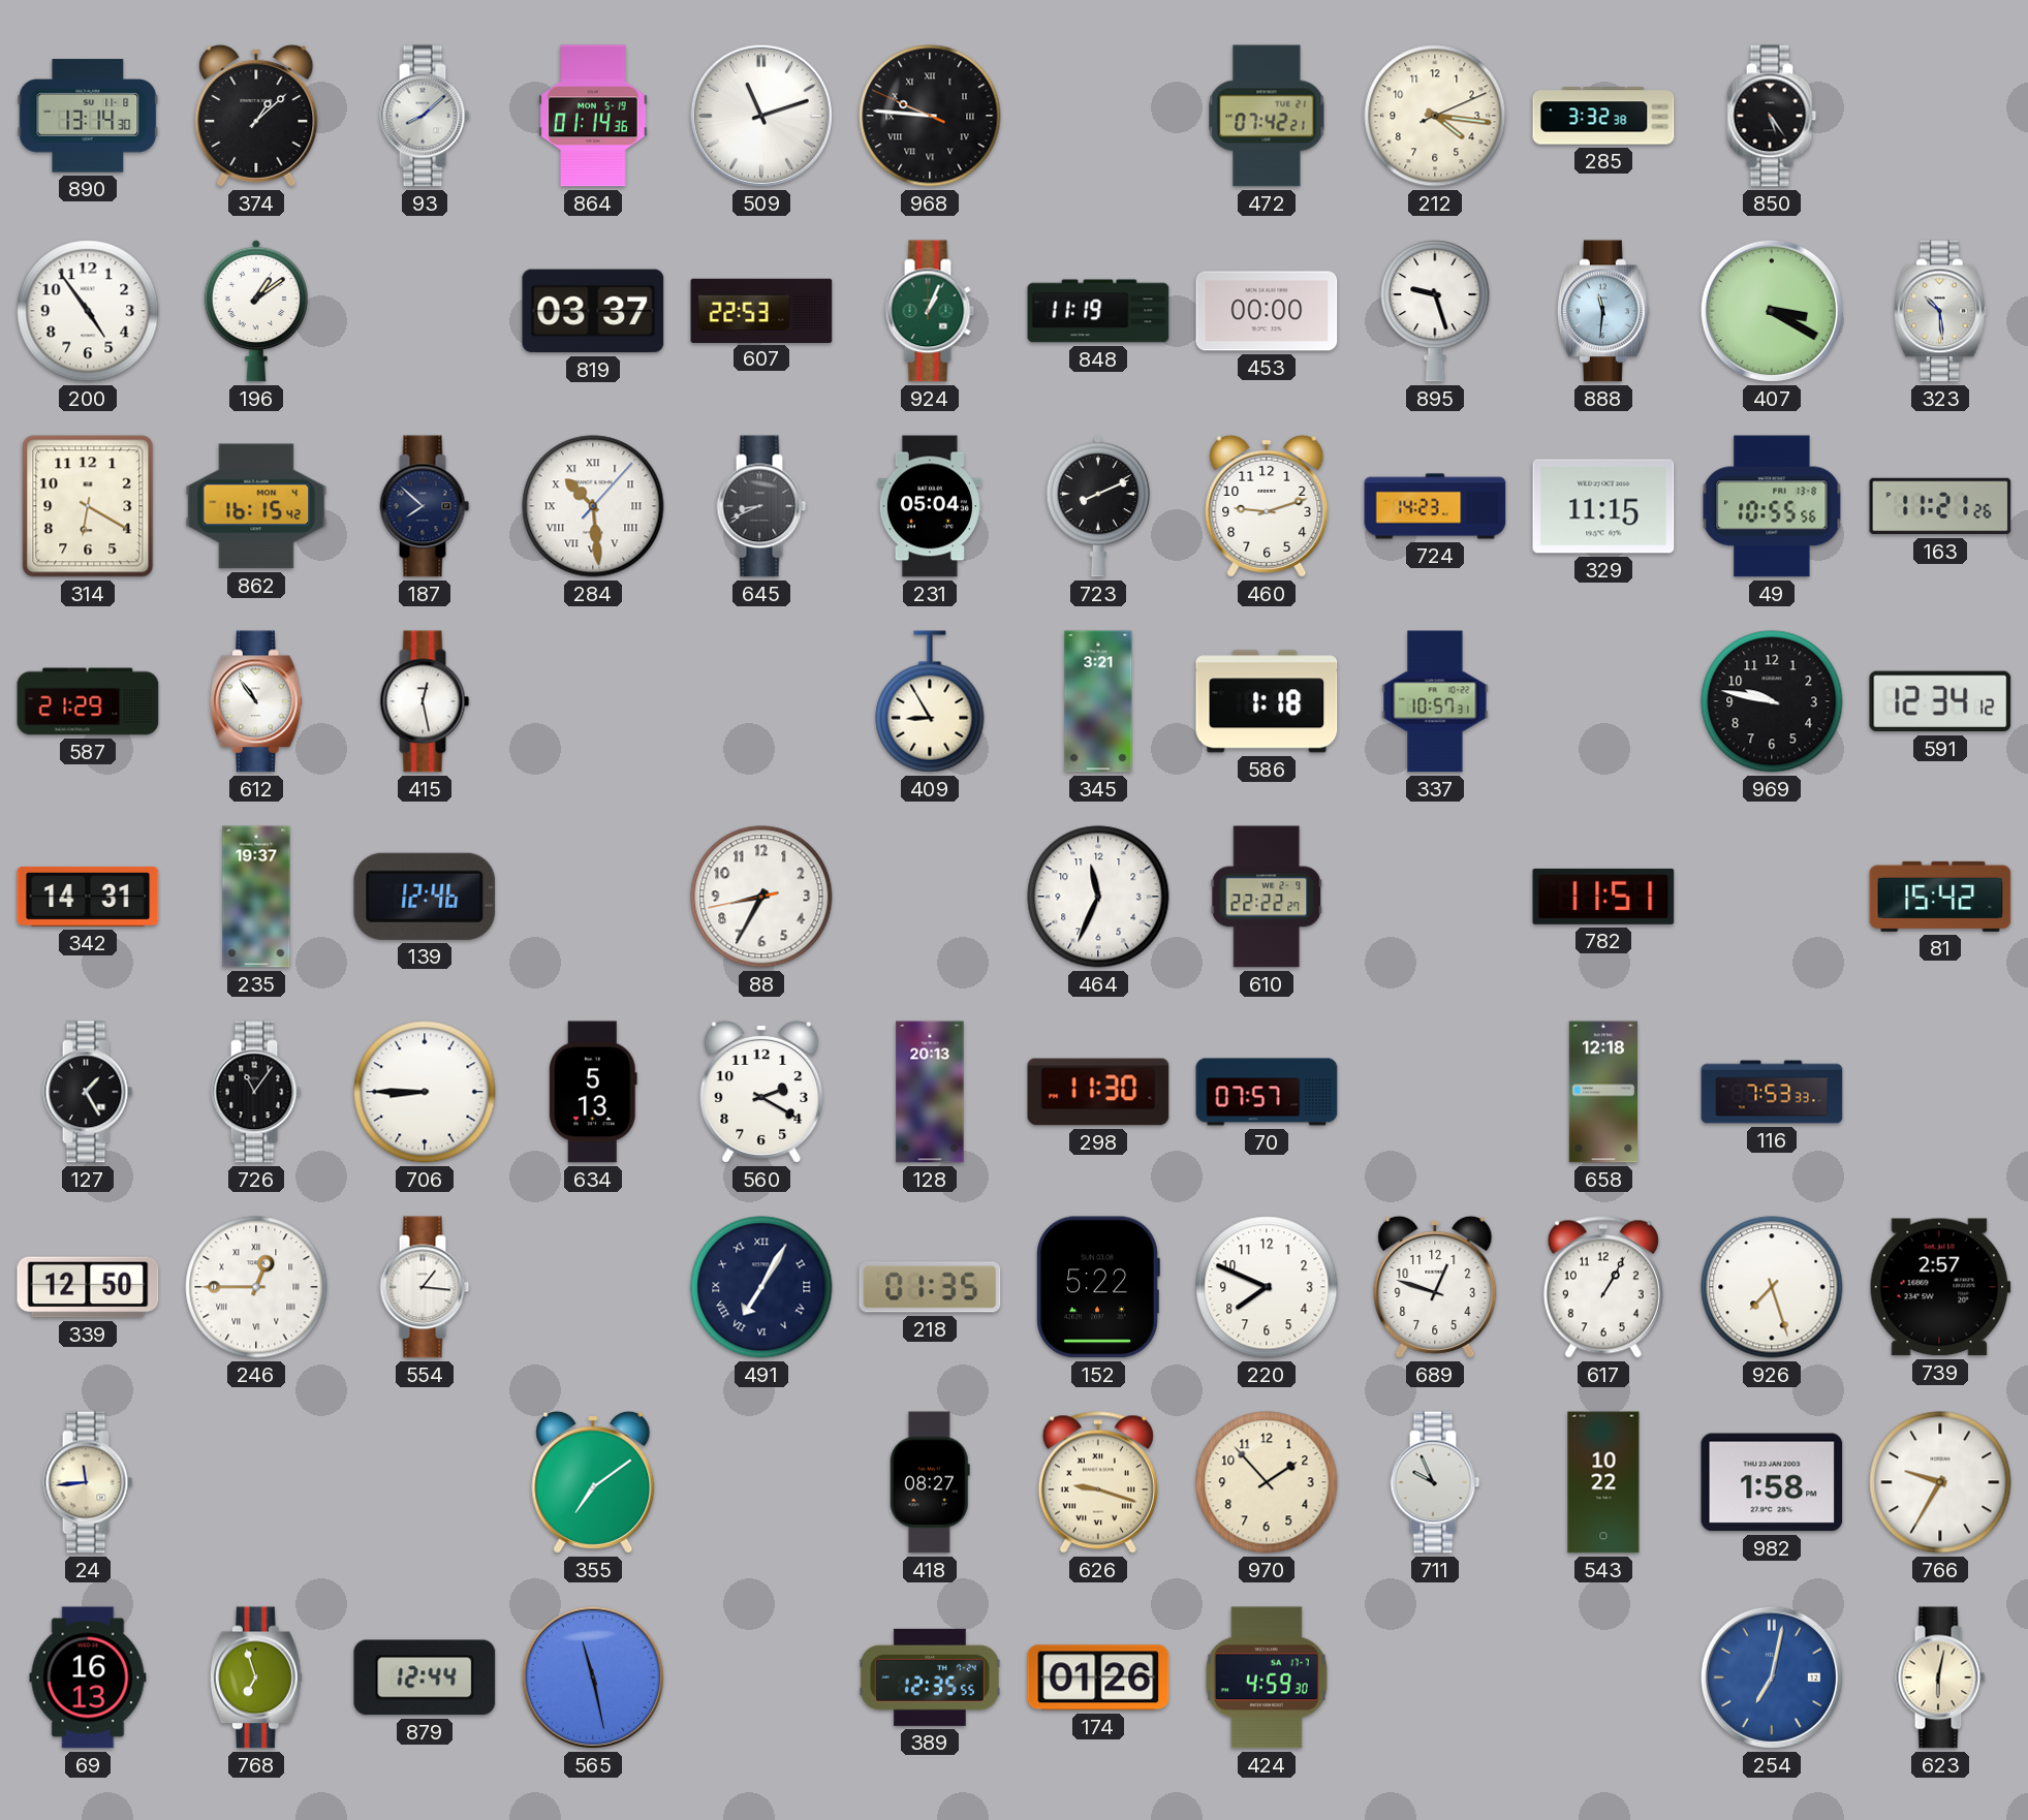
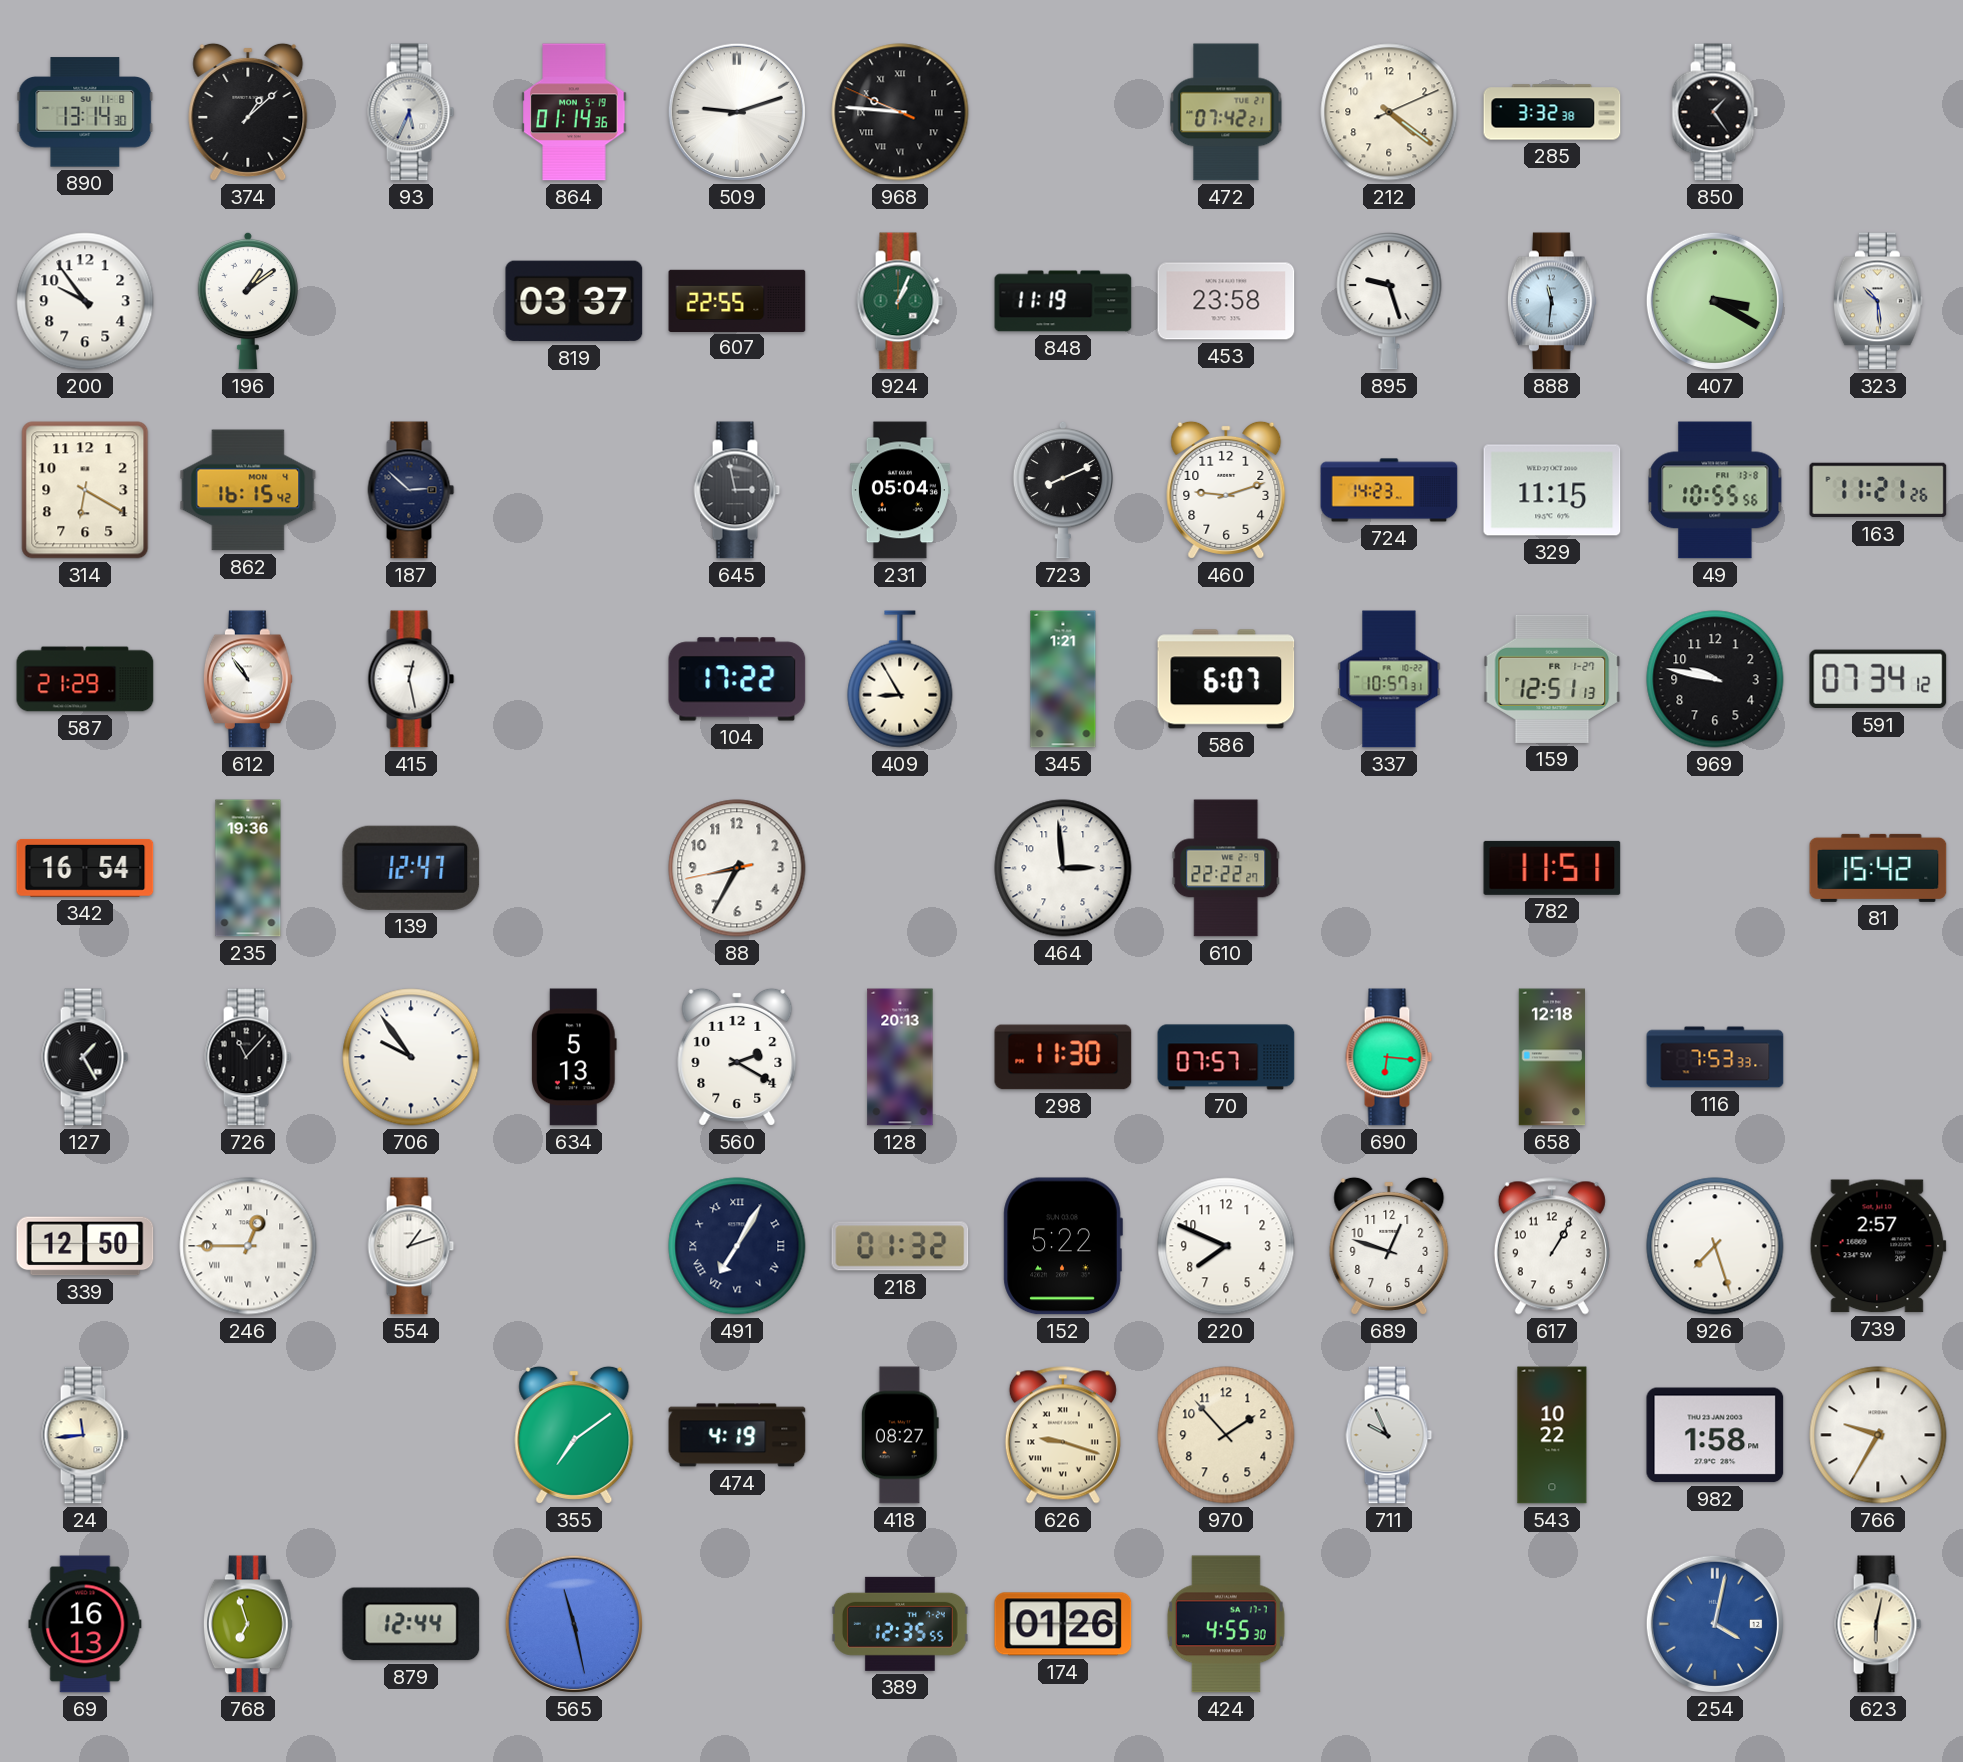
93: 8:08 -> 5:34 (411, 112)
509: 11:12 -> 9:12 (737, 112)
212: 4:16 -> 4:21 (1389, 112)
850: 5:24 -> 1:24 (1715, 112)
200: 4:54 -> 9:54 (85, 301)
607: 22:53 -> 22:55 (737, 300)
453: 00:00 -> 23:58 (1226, 301)
187: 7:52 -> 2:52 (411, 490)
284: 10:29 -> none (593, 506)
645: 8:41 -> 2:58 (737, 490)
104: none -> 17:22 (737, 679)
345: 3:21 -> 1:21 (1063, 679)
586: 1:18 -> 6:07 (1226, 679)
159: none -> 12:51 (1552, 679)
591: 12:34 -> 07:34 (1878, 679)
342: 14:31 -> 16:54 (85, 868)
235: 19:37 -> 19:36 (248, 868)
139: 12:46 -> 12:47 (411, 868)
464: 11:34 -> 2:59 (1063, 868)
726: 11:06 -> 11:07 (248, 1057)
706: 8:45 -> 9:54 (411, 1057)
690: none -> 6:16 (1389, 1057)
554: 1:16 -> 1:12 (411, 1246)
218: 01:35 -> 01:32 (900, 1246)
474: none -> 4:19 (737, 1435)
424: 4:59 -> 4:55 (1226, 1624)
254: 7:02 -> 4:02 (1715, 1624)
